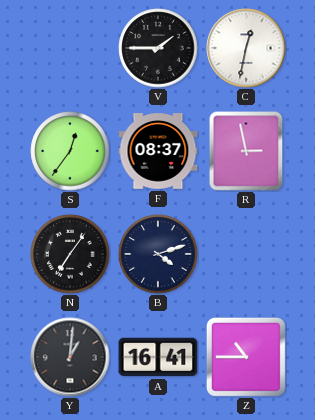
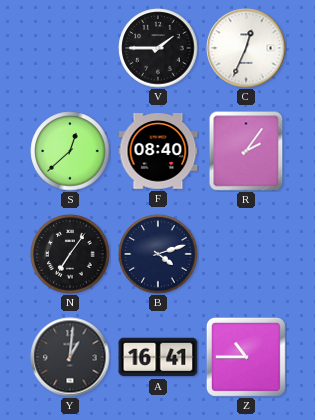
C: 12:32 -> 12:34 (246, 48)
S: 12:36 -> 12:38 (70, 151)
F: 08:37 -> 08:40 (158, 151)
R: 2:58 -> 2:06 (246, 151)
